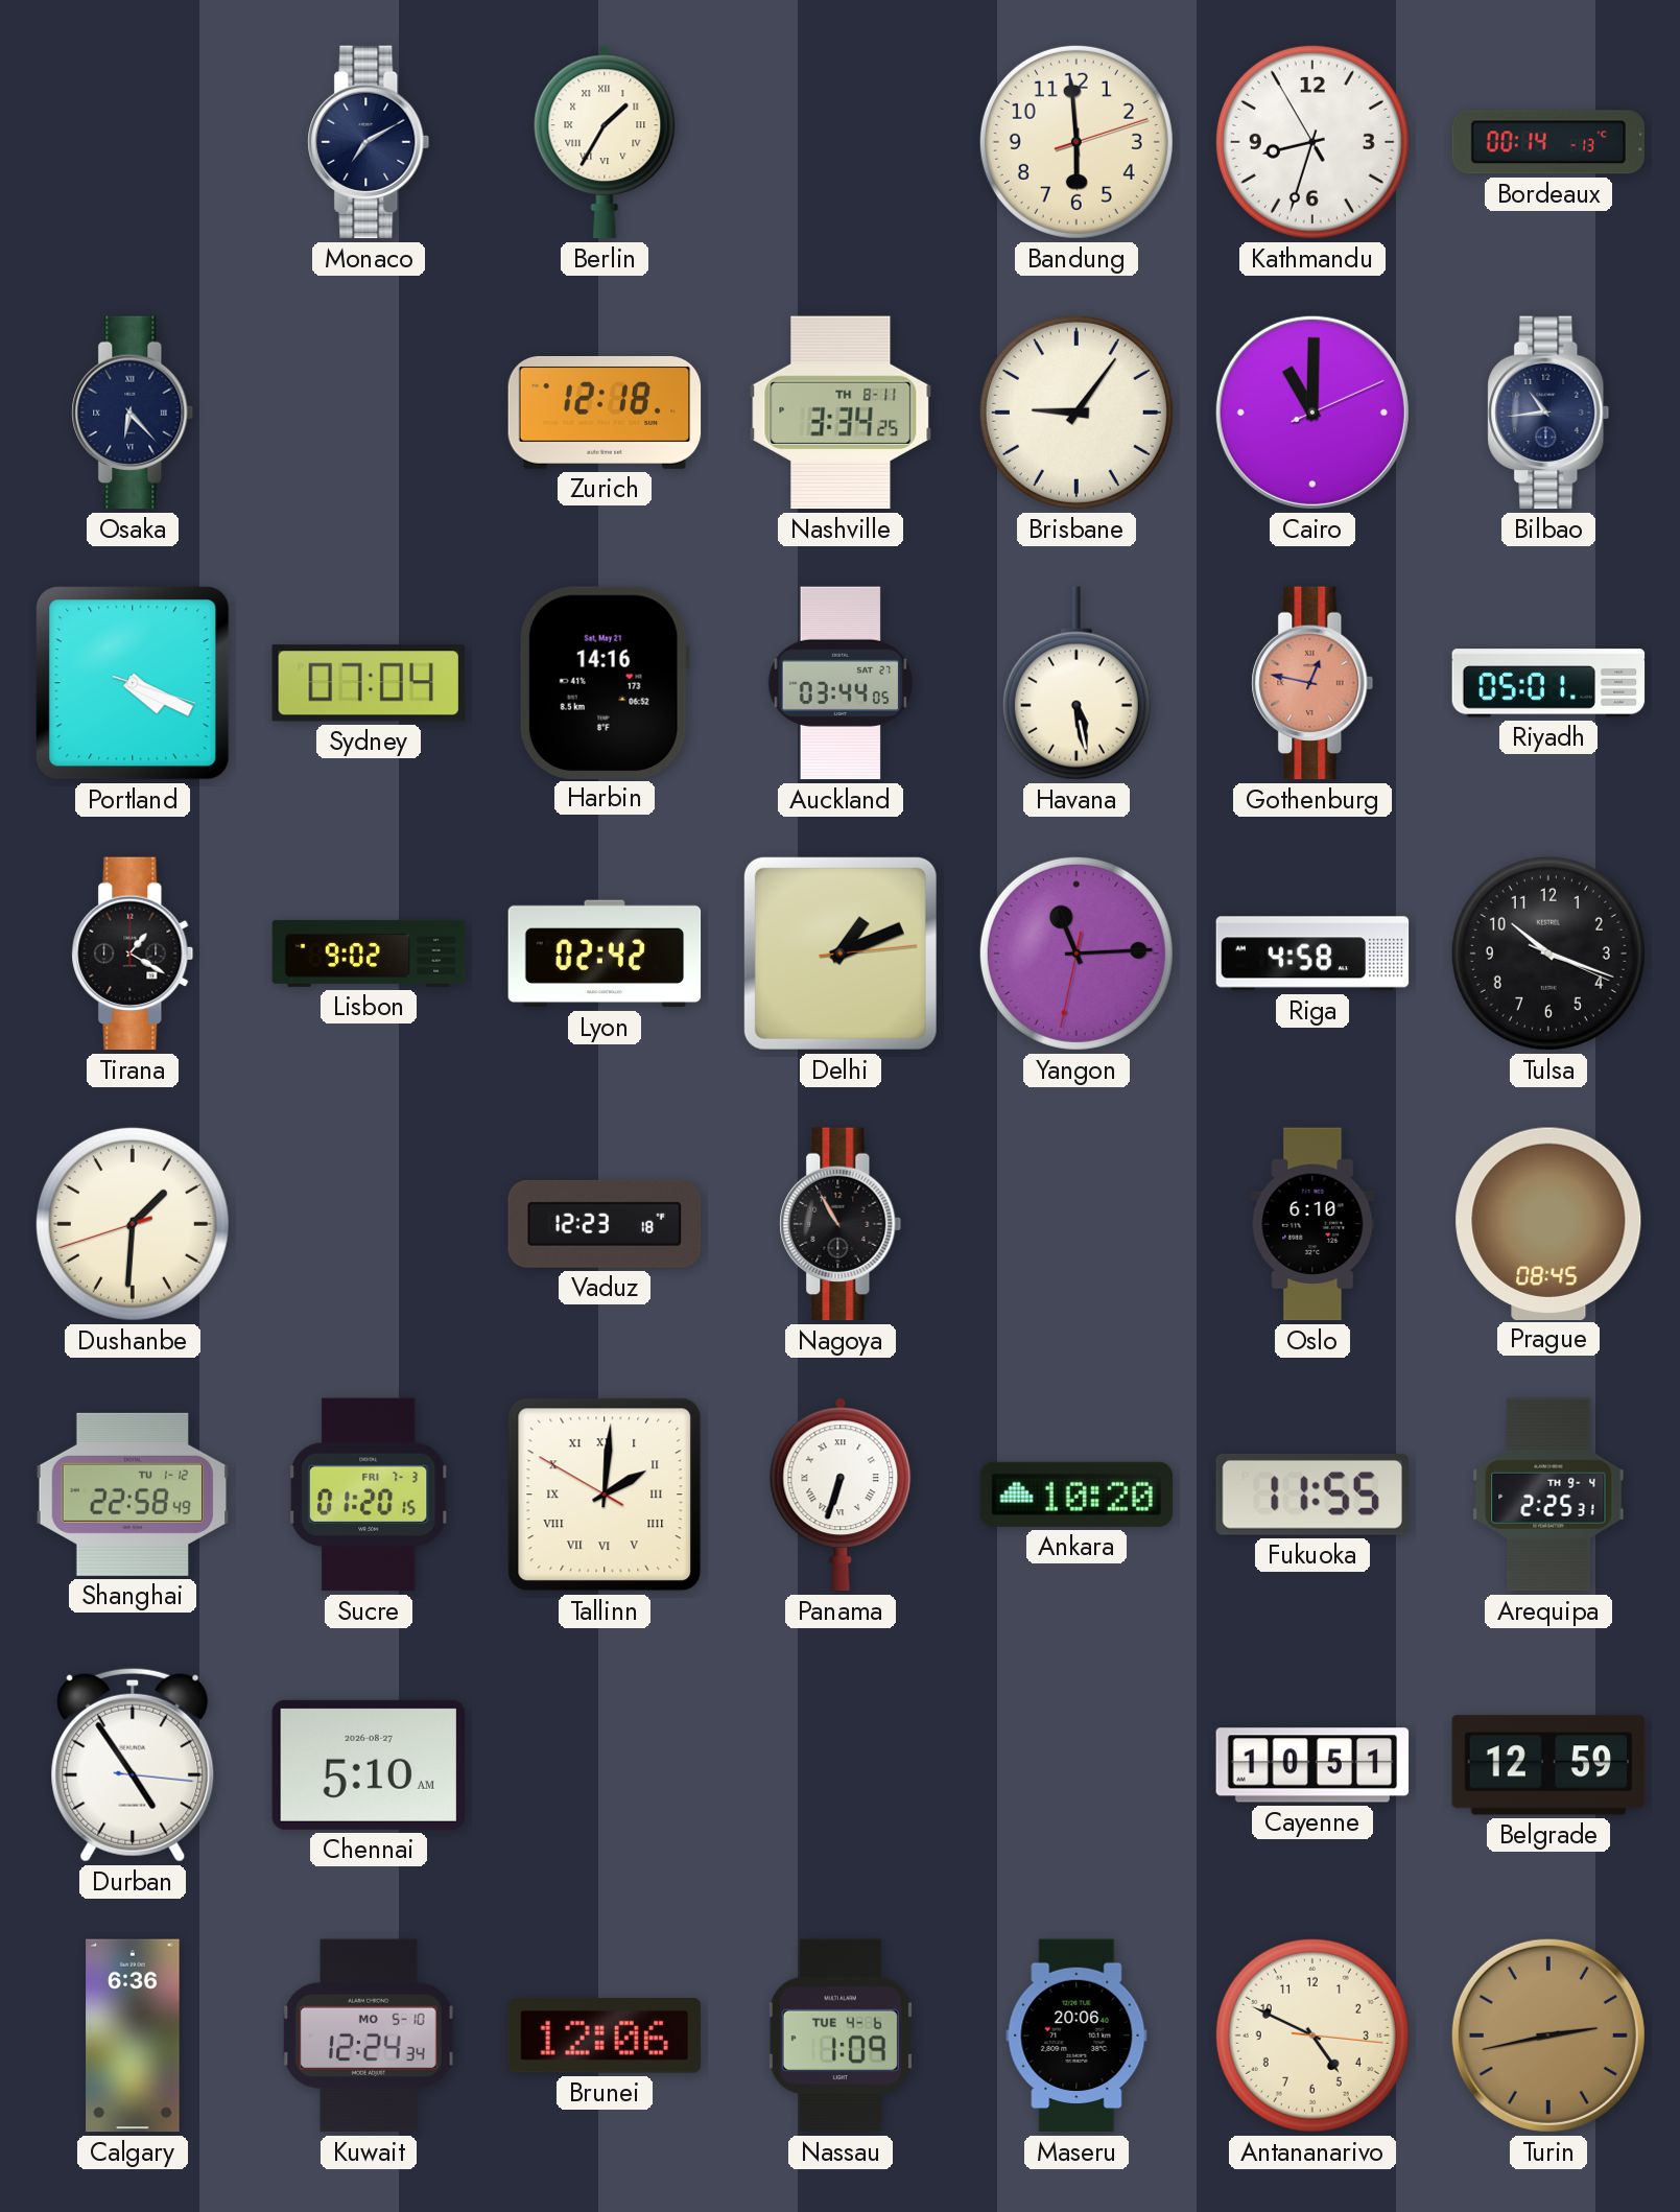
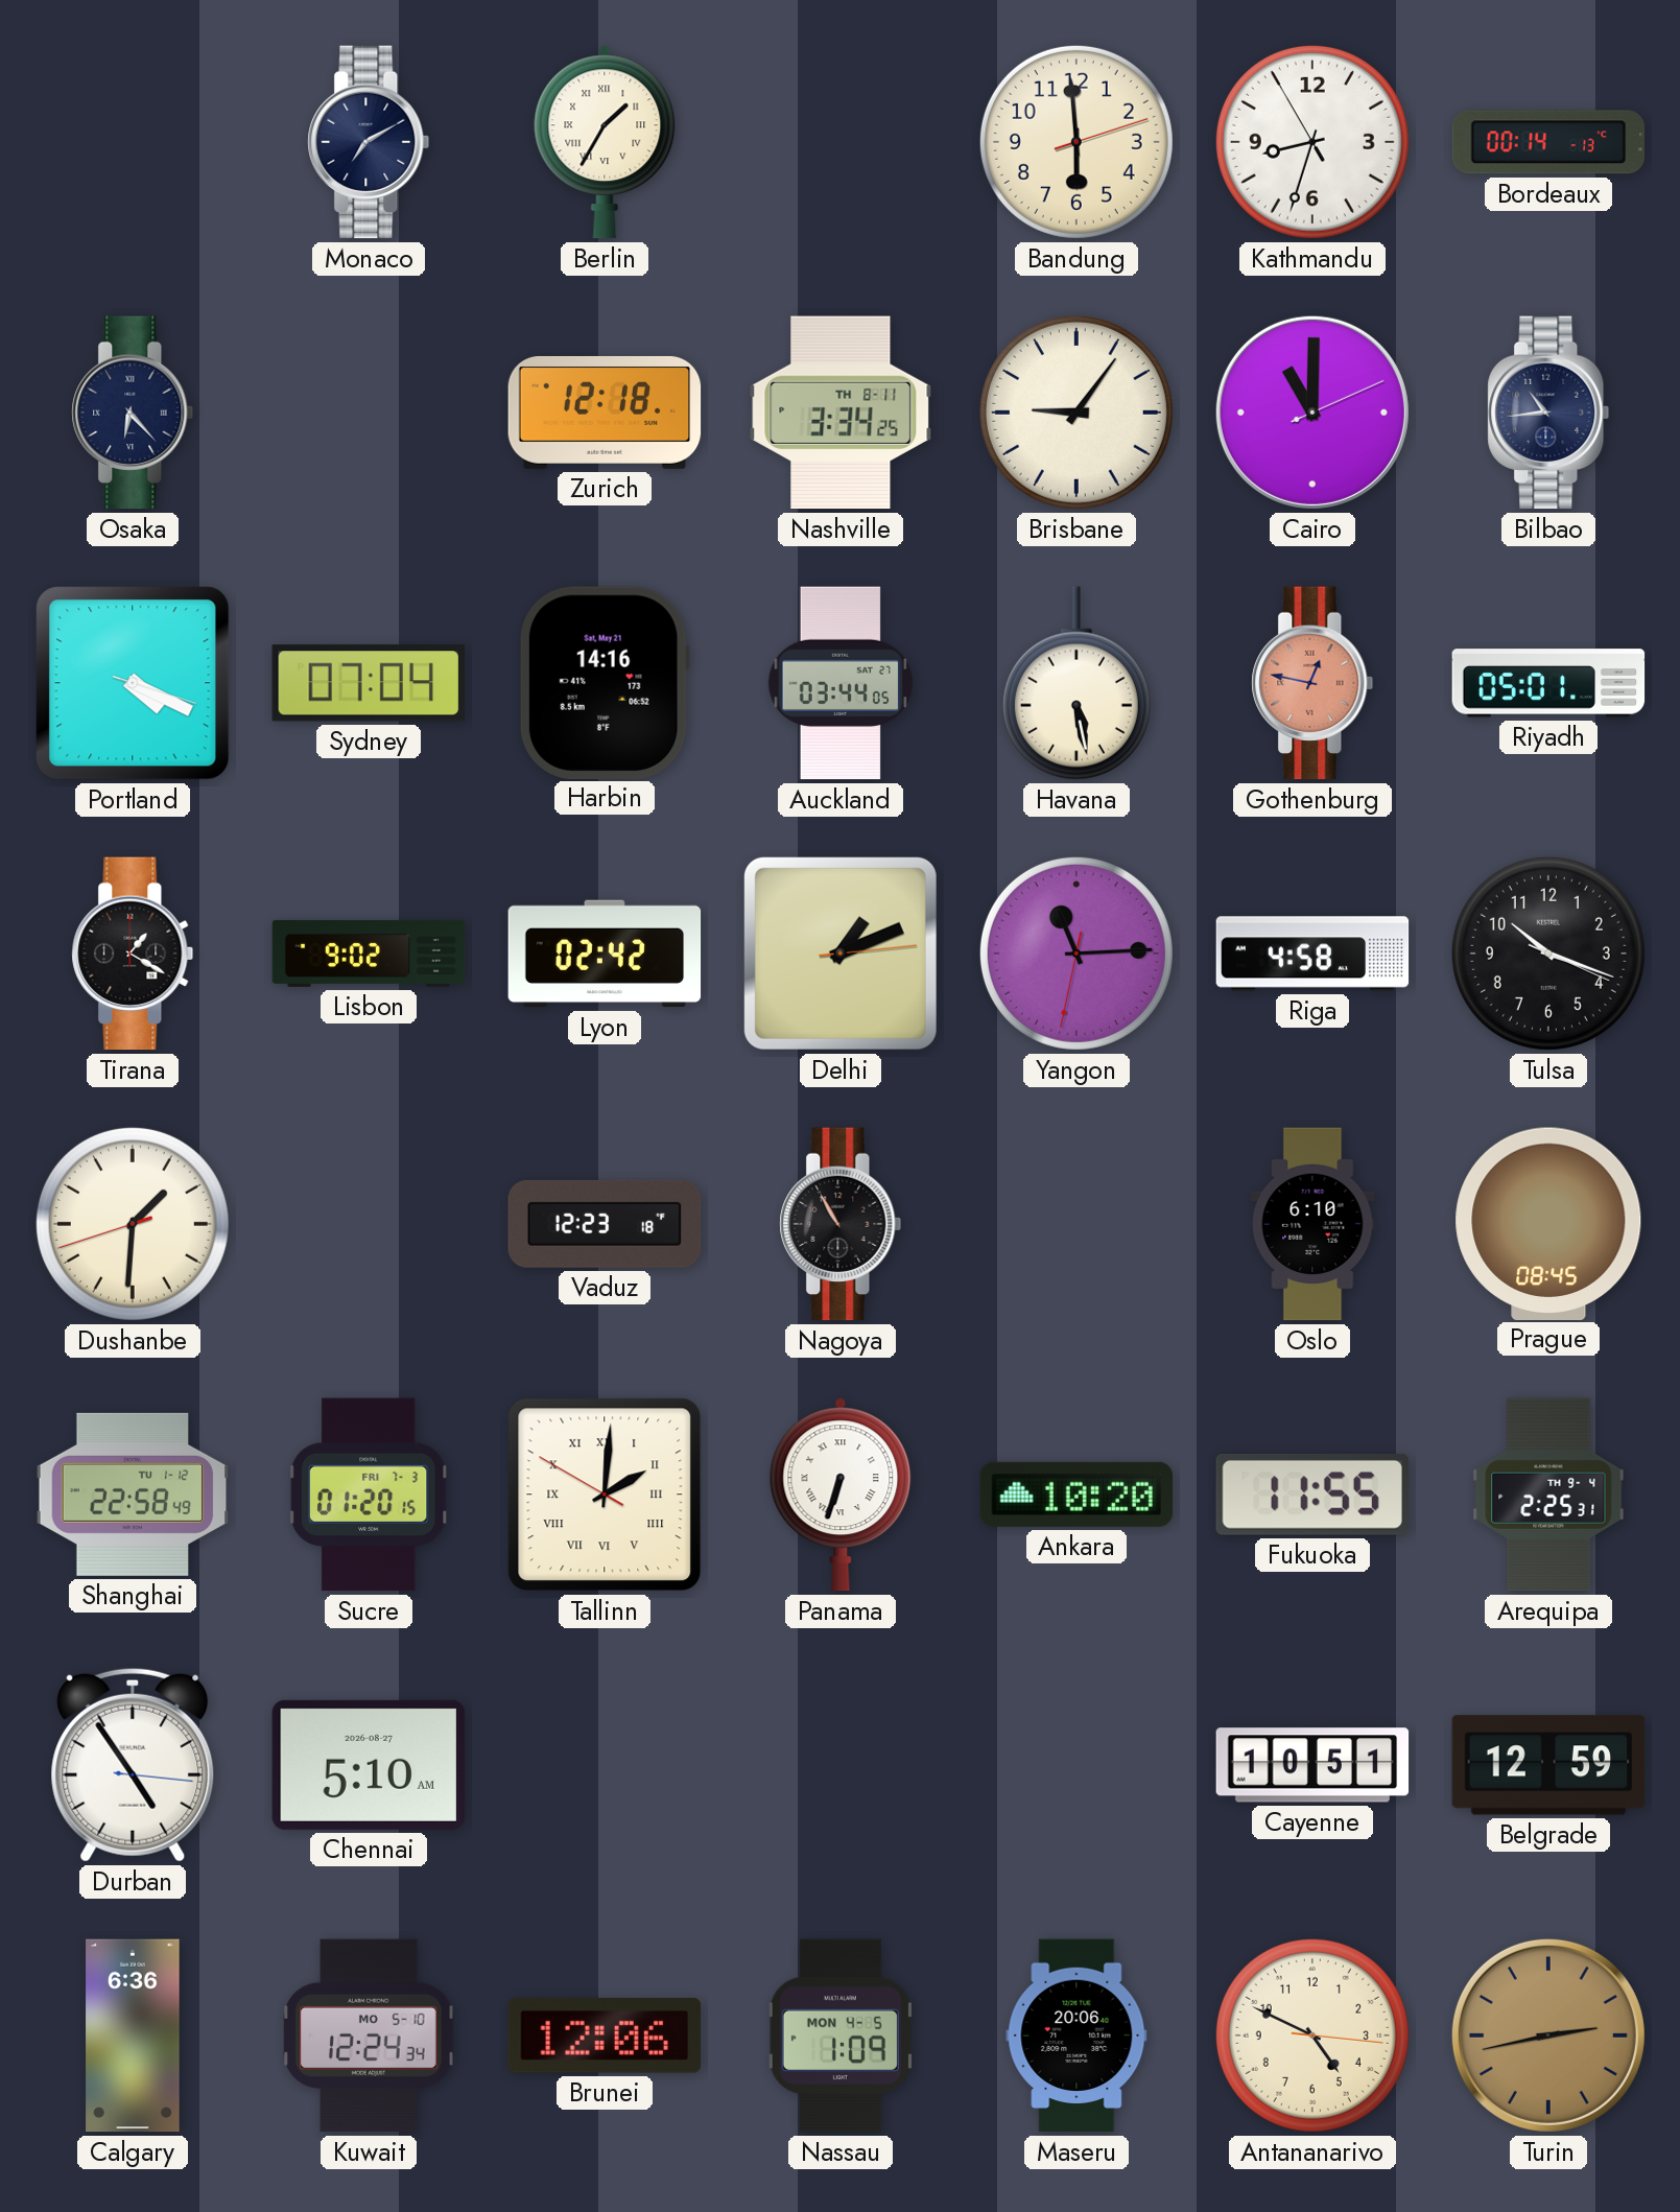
Nassau date: TUE 4-6 -> MON 4-5 (841, 2035)
